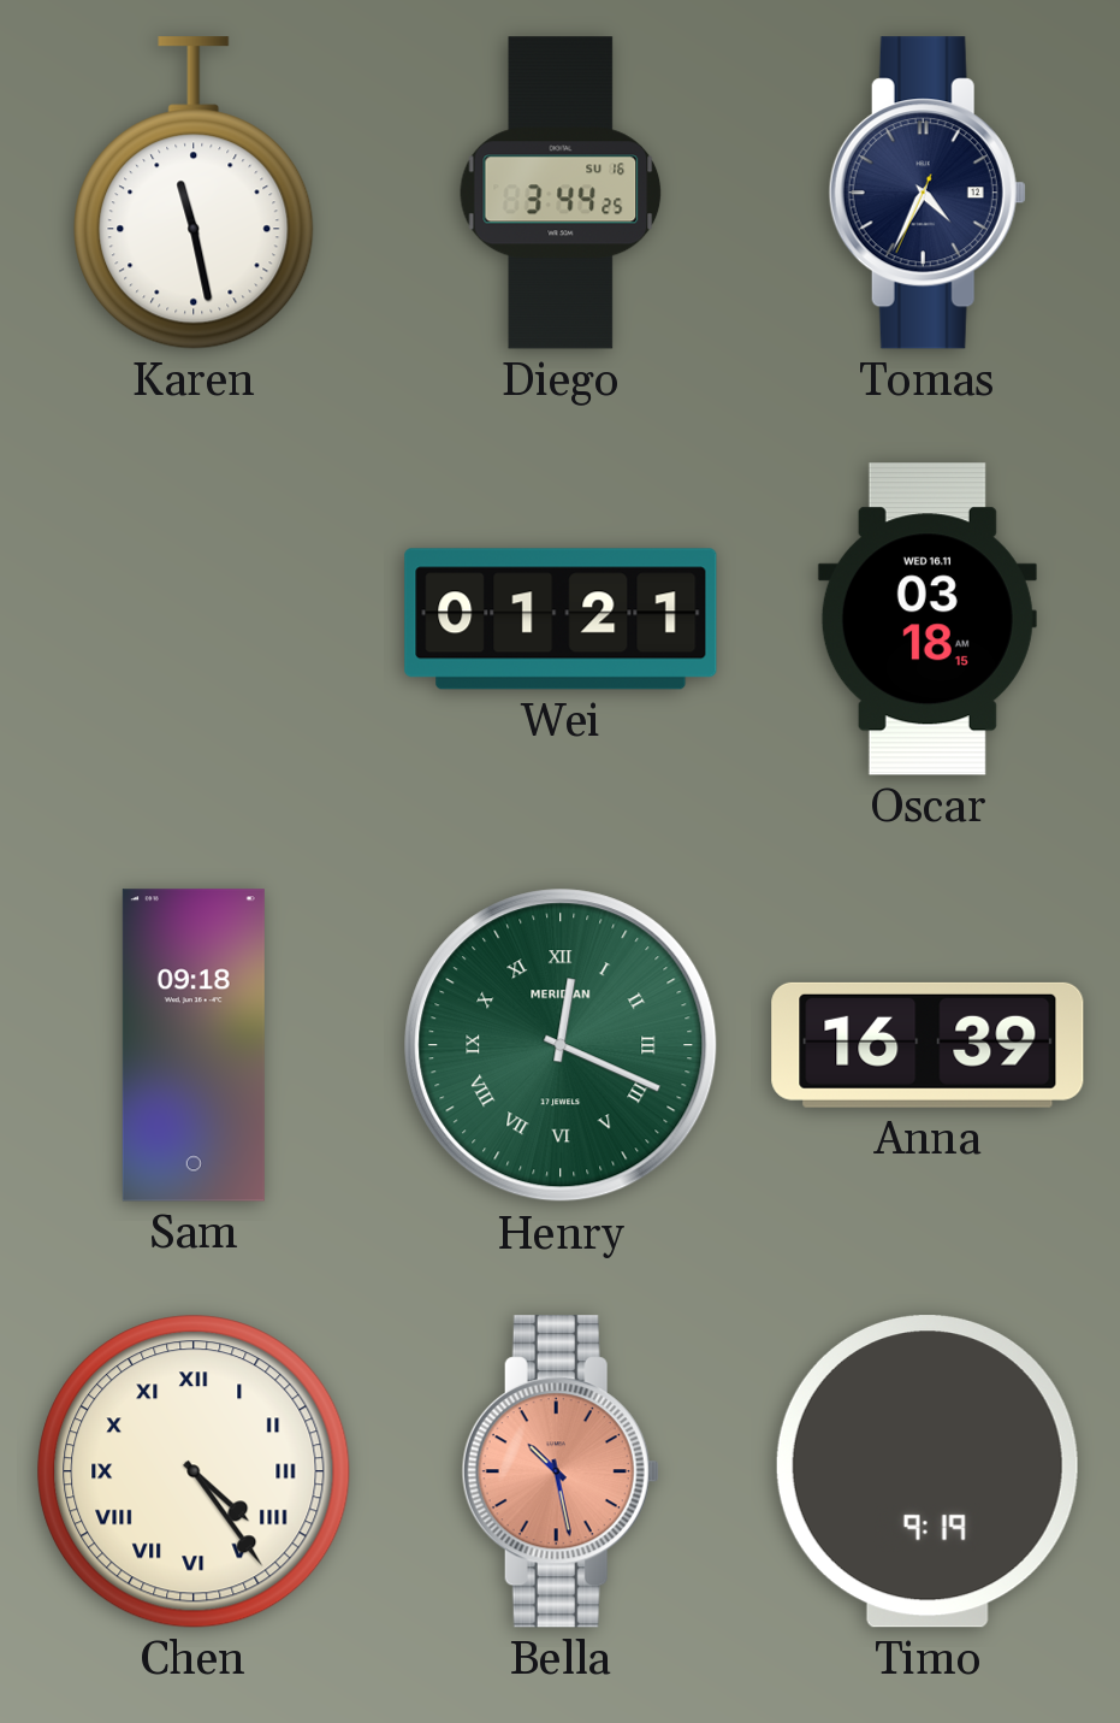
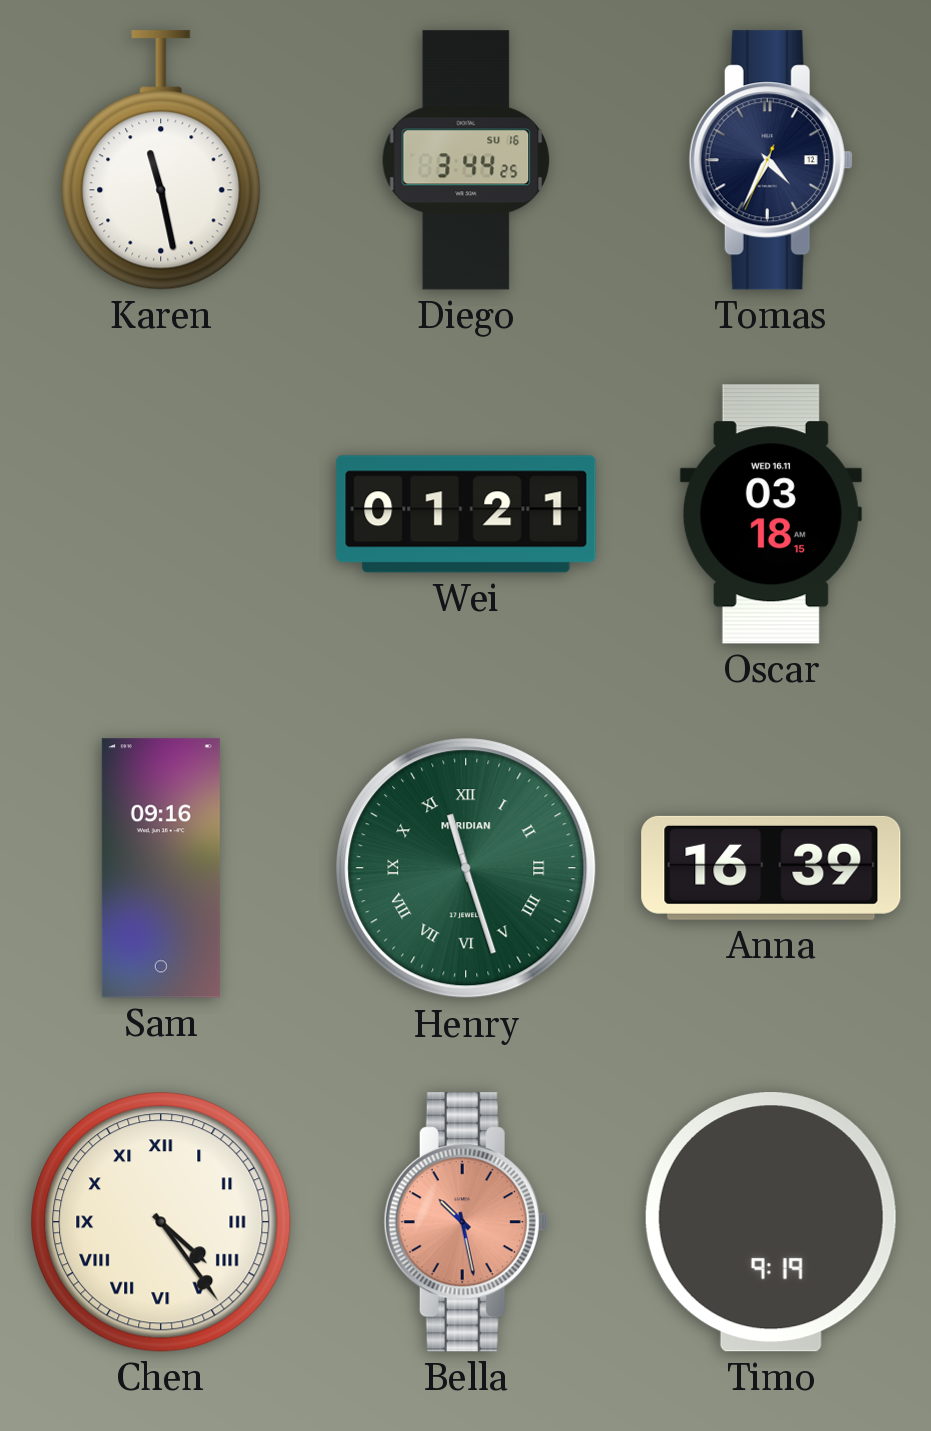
Sam: 09:18 -> 09:16 (161, 868)
Henry: 12:19 -> 11:27 (466, 868)
